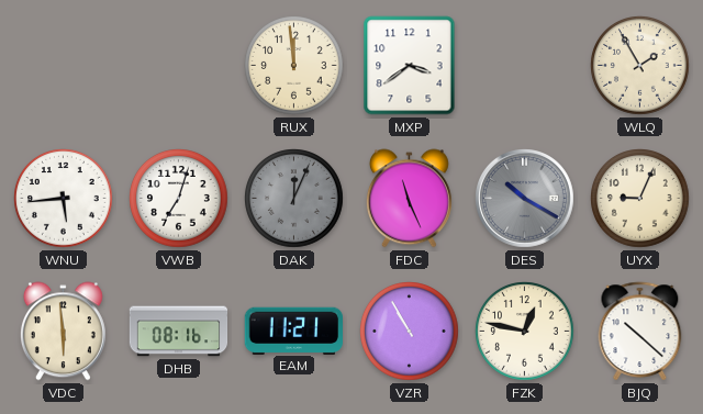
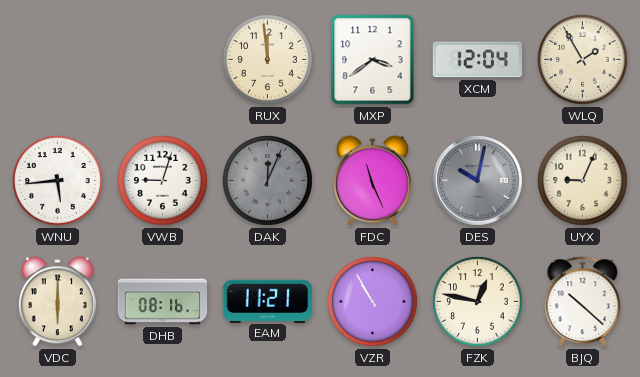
XCM: none -> 12:04 (478, 60)
VWB: 7:03 -> 9:03 (163, 181)
DES: 10:20 -> 10:02 (478, 181)
VDC: 5:59 -> 6:00 (57, 302)
